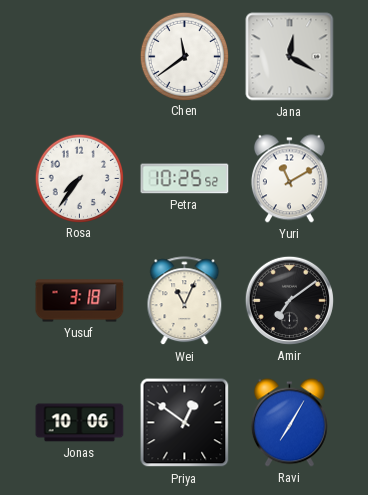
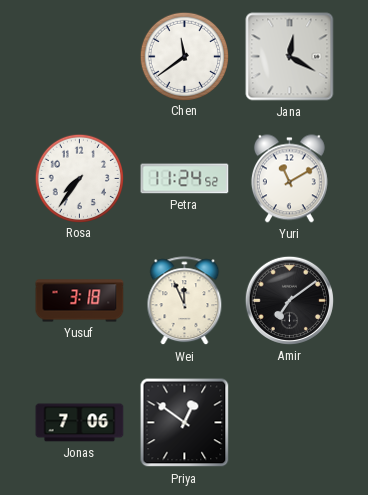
Petra: 10:25 -> 11:24 (185, 179)
Wei: 11:04 -> 11:56 (185, 301)
Jonas: 10:06 -> 7:06 (80, 423)
Ravi: 7:05 -> none (289, 423)
